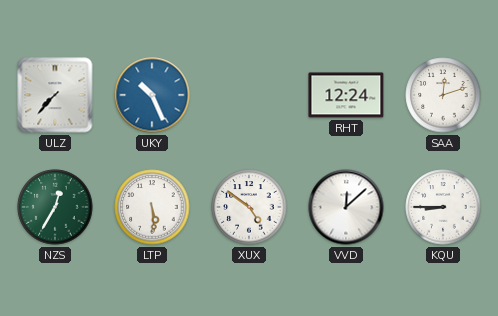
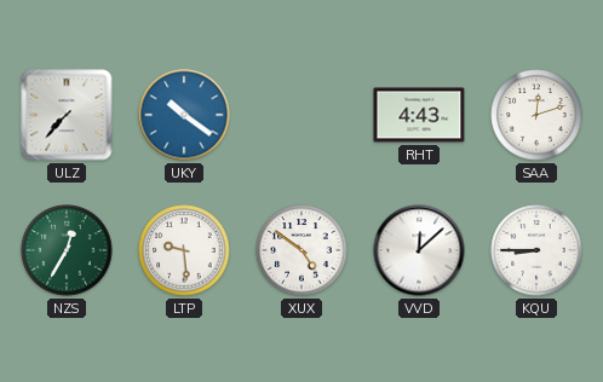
UKY: 10:26 -> 10:21 (184, 115)
RHT: 12:24 -> 4:43 (419, 115)
LTP: 5:29 -> 9:29 (184, 250)
